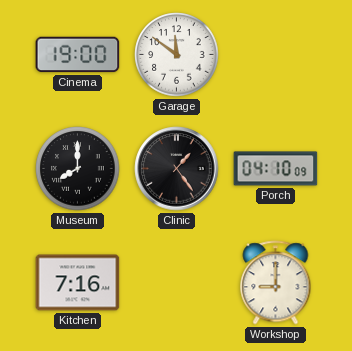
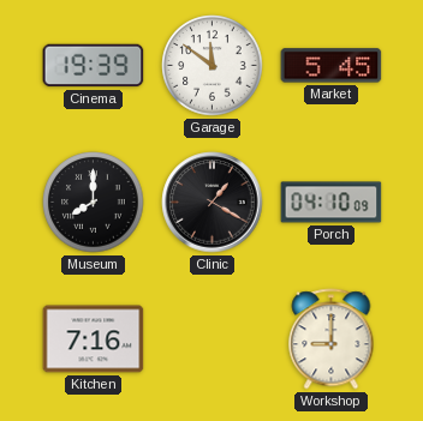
Cinema: 19:00 -> 19:39 (94, 66)
Market: none -> 5:45 (332, 66)
Clinic: 1:24 -> 1:20 (213, 203)
